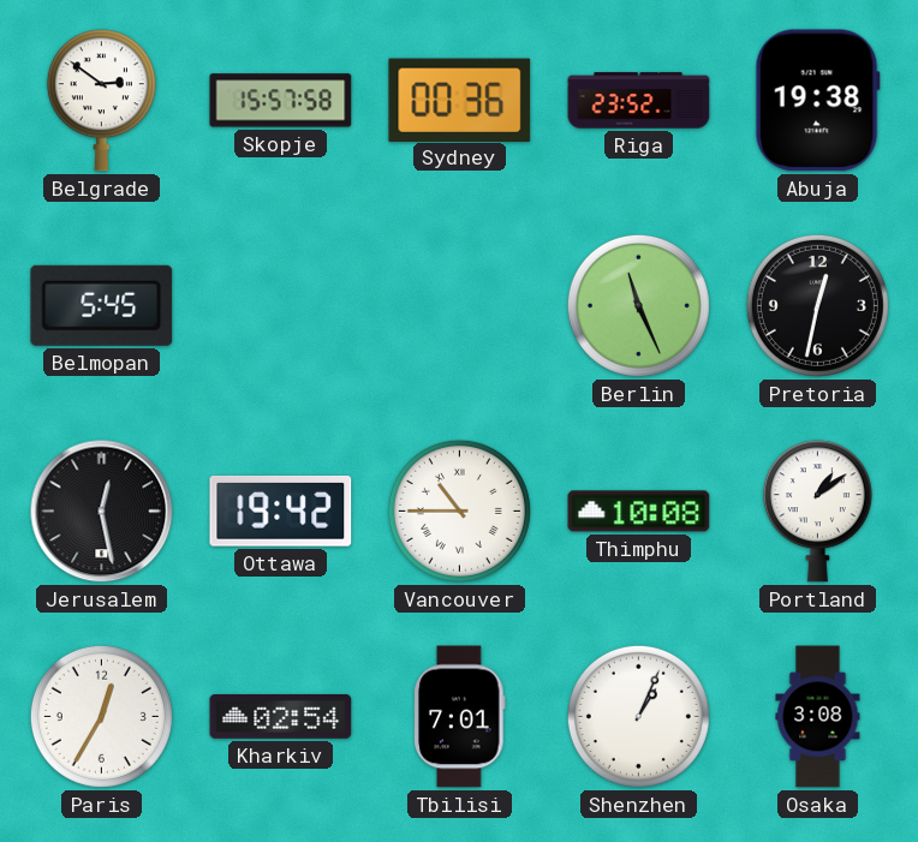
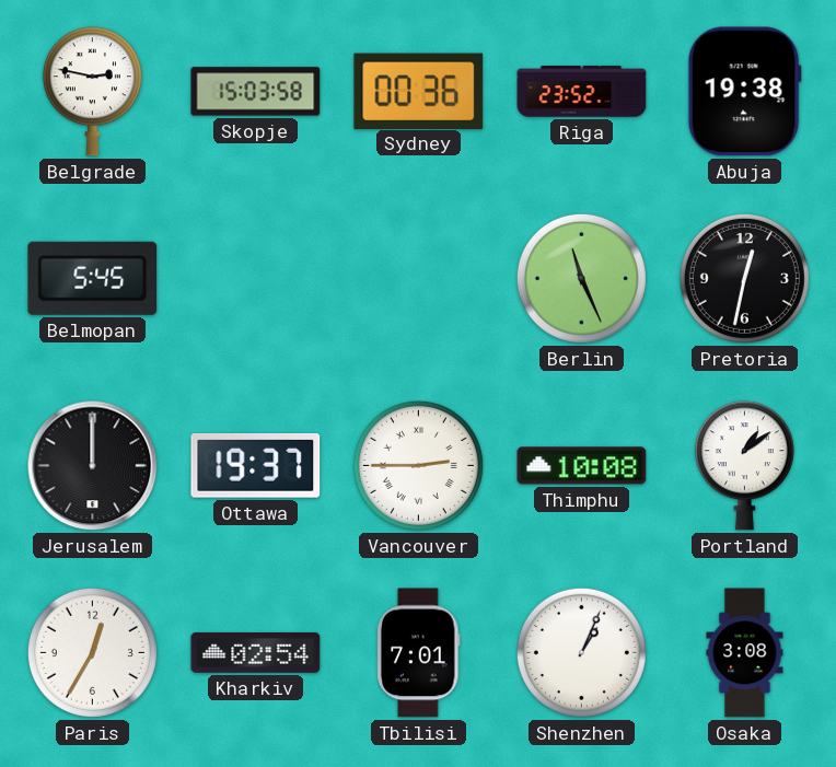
Belgrade: 2:51 -> 2:47 (92, 92)
Skopje: 15:57 -> 15:03 (256, 92)
Jerusalem: 12:28 -> 12:00 (93, 466)
Ottawa: 19:42 -> 19:37 (256, 466)
Vancouver: 10:45 -> 2:45 (418, 465)
